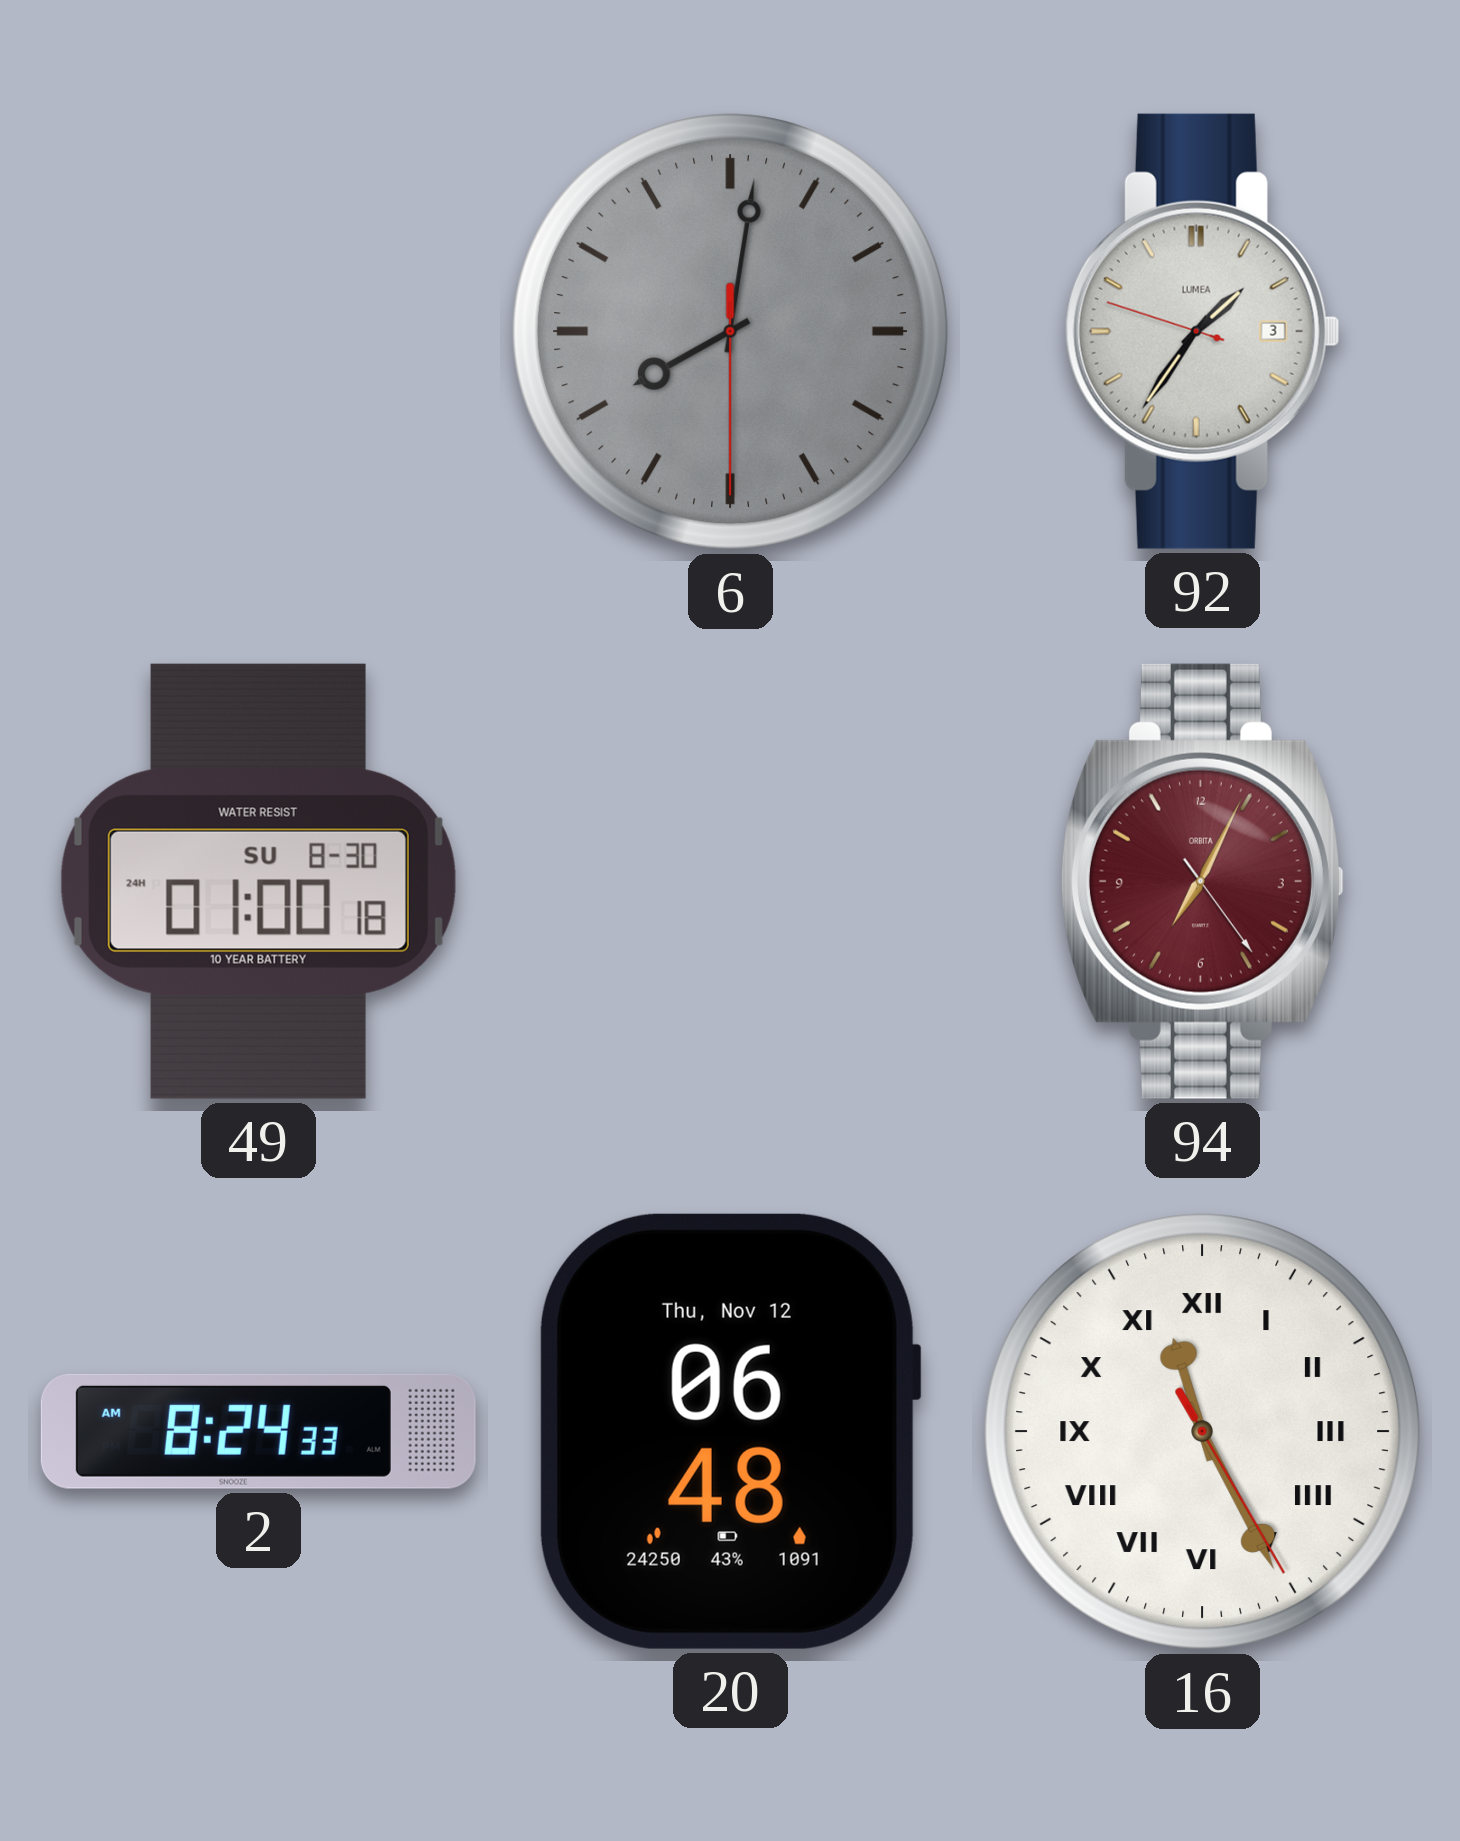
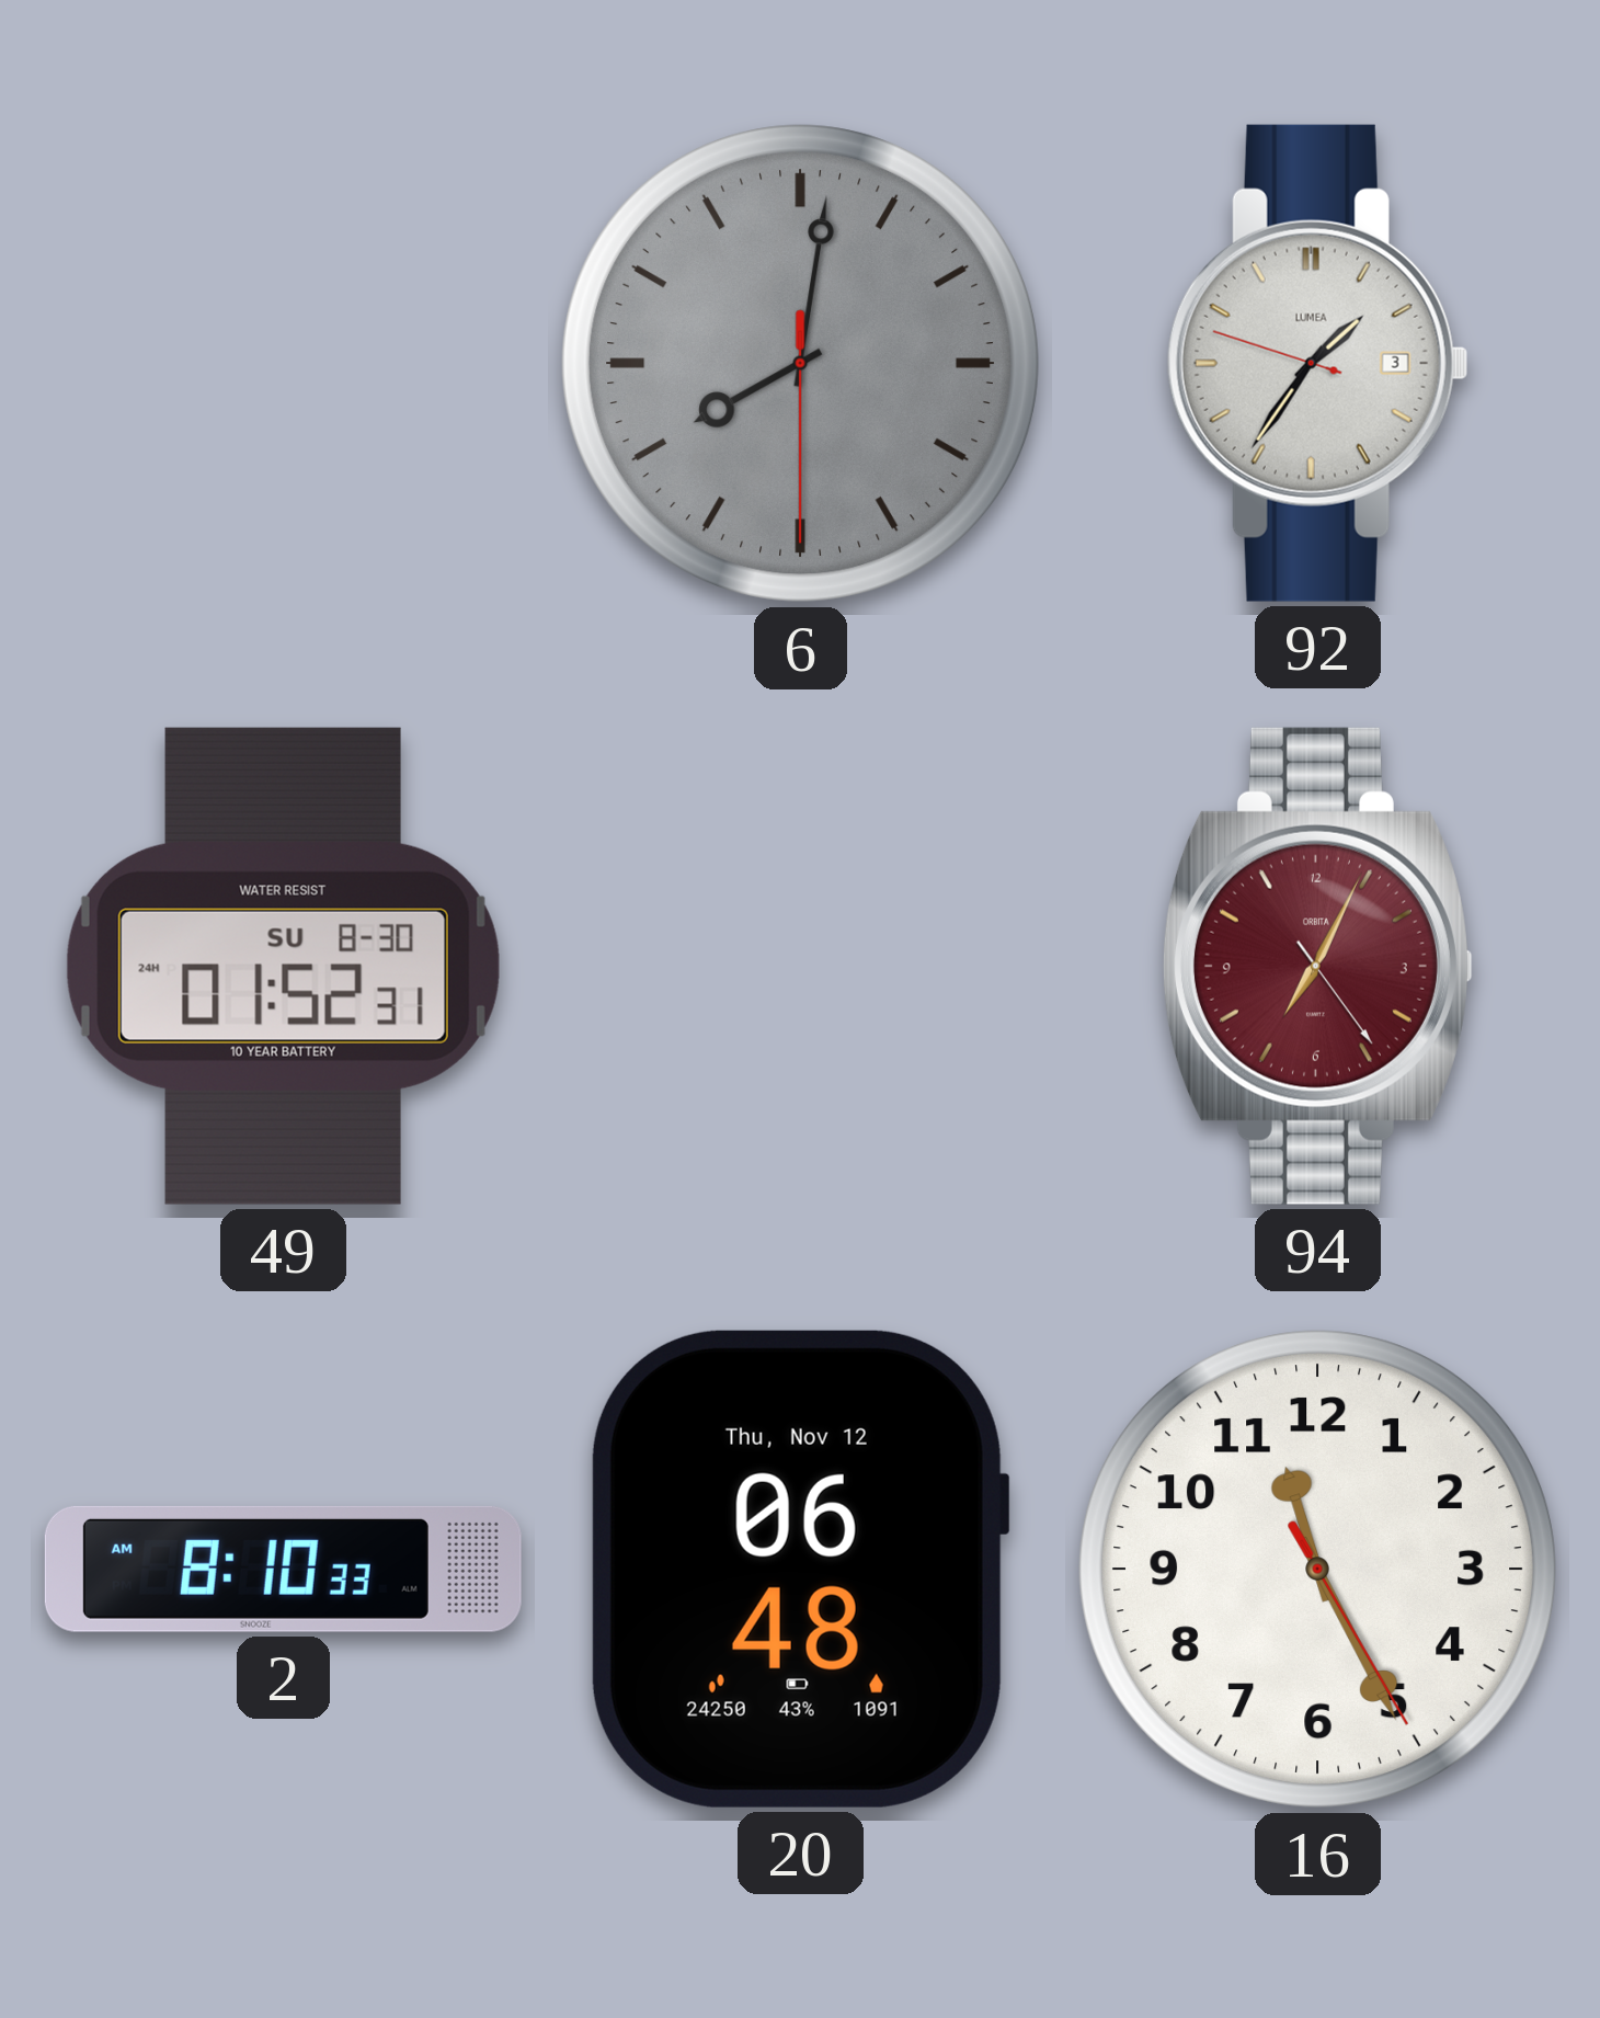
49: 01:00 -> 01:52 (283, 966)
2: 8:24 -> 8:10 (283, 1569)
16 numerals: Roman -> Arabic (1318, 1570)
